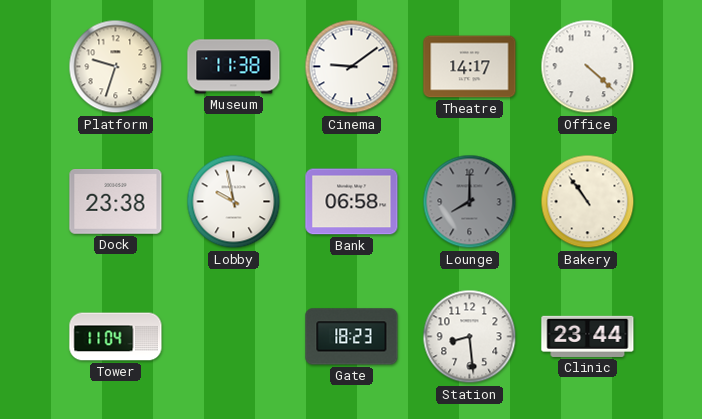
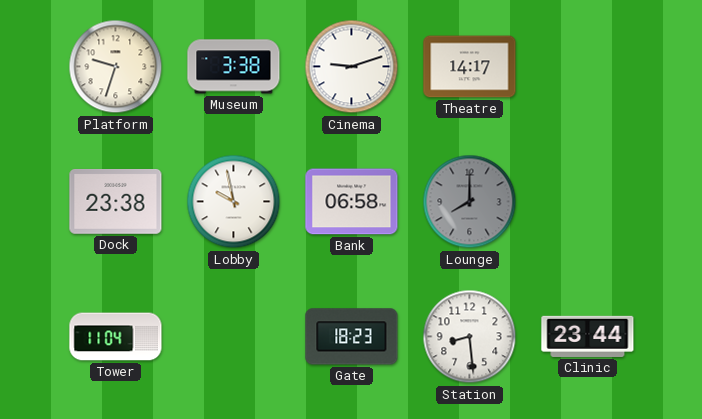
Museum: 11:38 -> 3:38 (234, 67)
Cinema: 9:09 -> 9:12 (352, 67)
Office: 4:22 -> none (588, 67)
Bakery: 10:54 -> none (588, 202)
